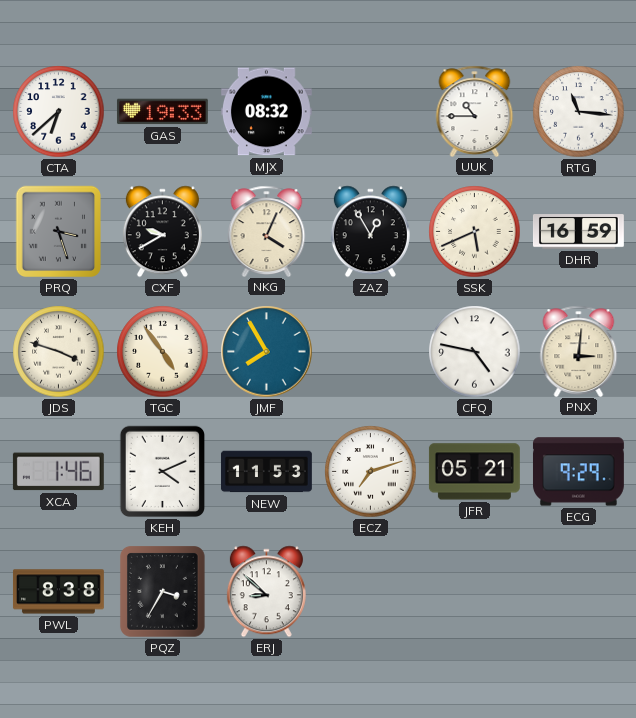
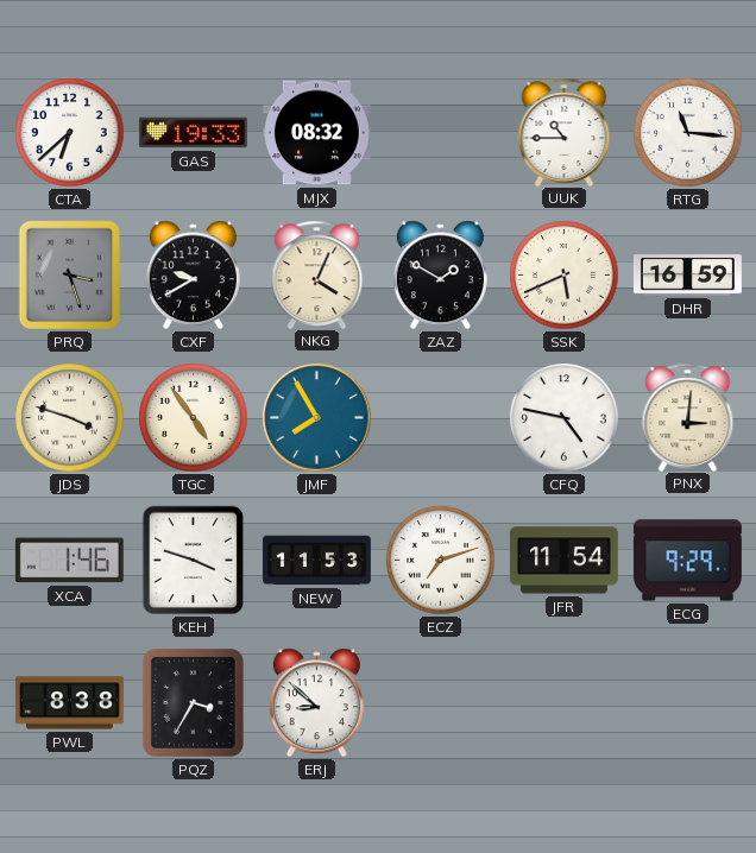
ZAZ: 12:55 -> 1:50 (440, 276)
KEH: 4:11 -> 3:48 (193, 561)
JFR: 05:21 -> 11:54 (563, 561)
